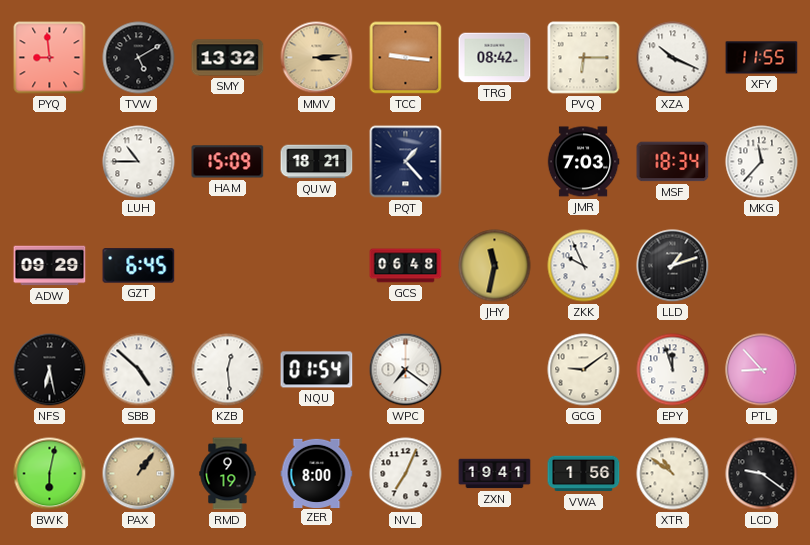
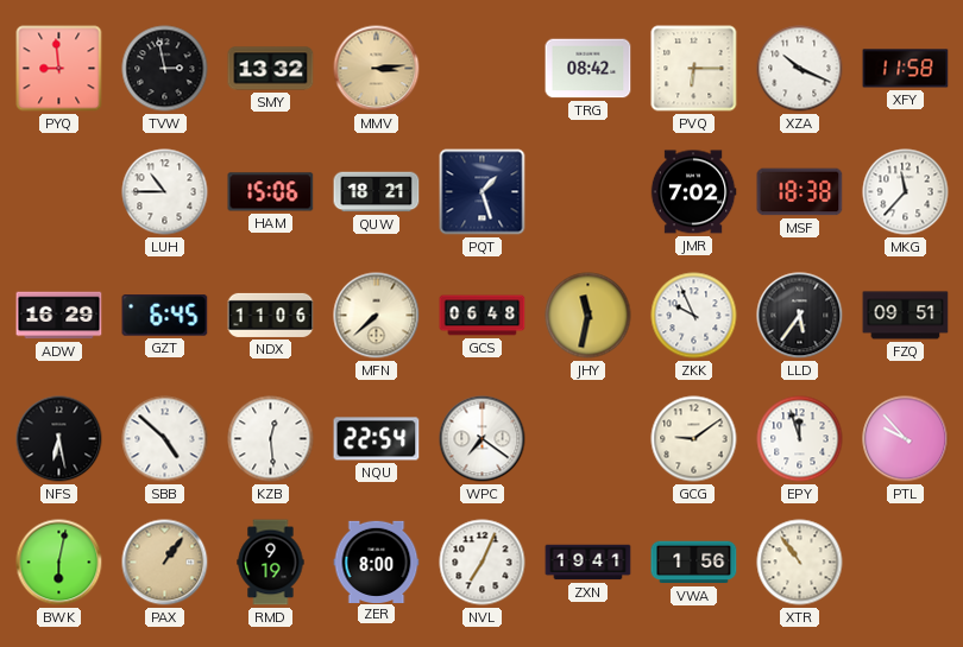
TVW: 5:10 -> 2:58 (165, 69)
TCC: 9:16 -> none (406, 58)
XFY: 11:55 -> 11:58 (906, 69)
HAM: 15:09 -> 15:06 (271, 192)
PQT: 1:23 -> 1:27 (483, 192)
JMR: 7:03 -> 7:02 (693, 192)
MSF: 18:34 -> 18:38 (800, 192)
ADW: 09:29 -> 16:29 (59, 316)
NDX: none -> 11:06 (271, 315)
MFN: none -> 7:38 (377, 316)
LLD: 1:12 -> 5:36 (800, 316)
FZQ: none -> 09:51 (906, 316)
NQU: 01:54 -> 22:54 (377, 439)
PTL: 8:53 -> 9:53 (906, 439)
XTR: 10:51 -> 10:54 (800, 563)
LCD: 9:21 -> none (762, 474)
